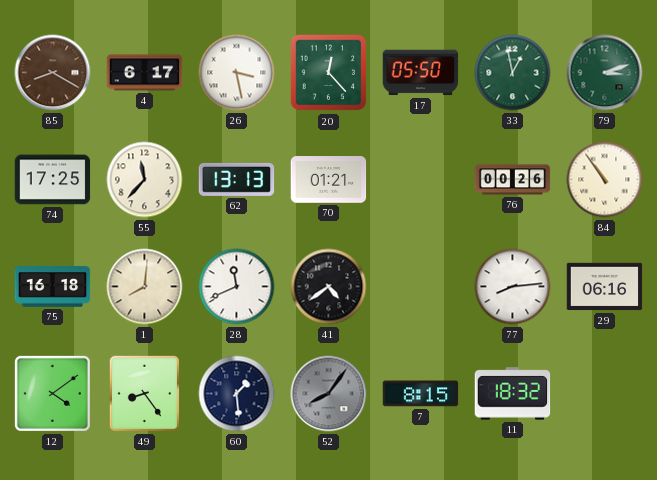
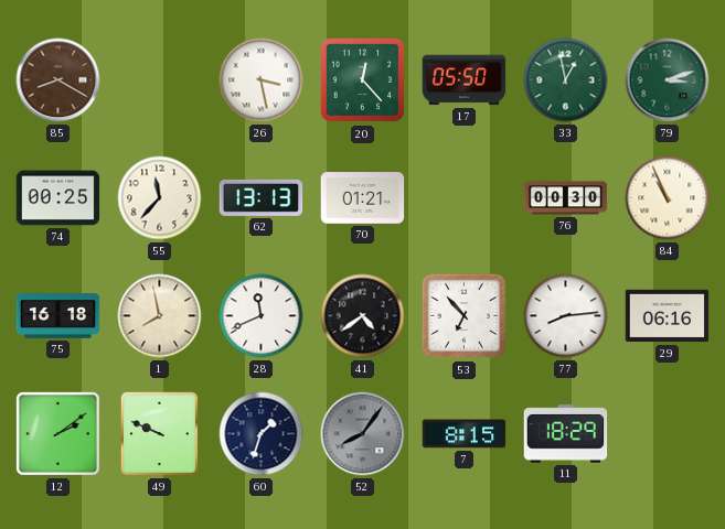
4: 6:17 -> none (145, 73)
74: 17:25 -> 00:25 (58, 198)
76: 00:26 -> 00:30 (566, 198)
84: 10:54 -> 10:56 (668, 198)
1: 8:01 -> 7:58 (160, 316)
53: none -> 6:53 (465, 316)
12: 4:09 -> 2:09 (57, 433)
49: 8:24 -> 9:49 (159, 433)
60: 1:29 -> 1:33 (262, 434)
11: 18:32 -> 18:29 (566, 434)
